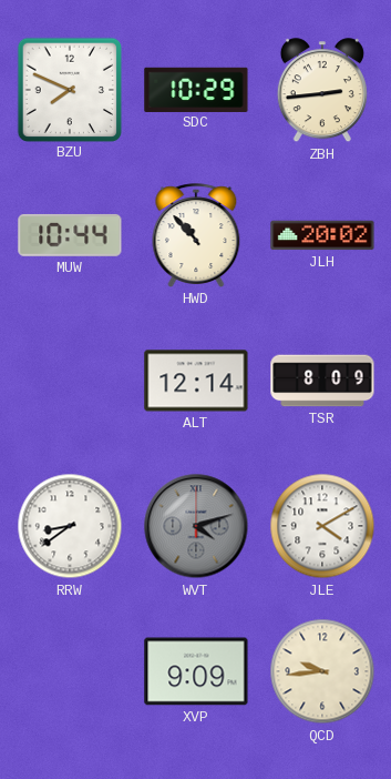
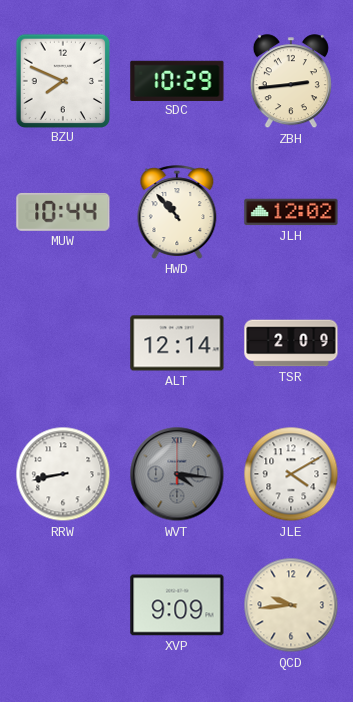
JLH: 20:02 -> 12:02 (291, 212)
TSR: 8:09 -> 2:09 (291, 343)
RRW: 8:39 -> 8:43 (63, 474)
WVT: 4:12 -> 4:16 (177, 474)
